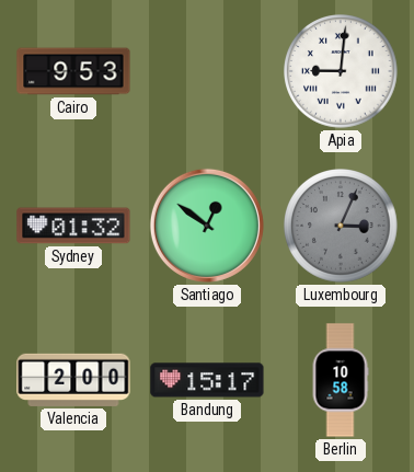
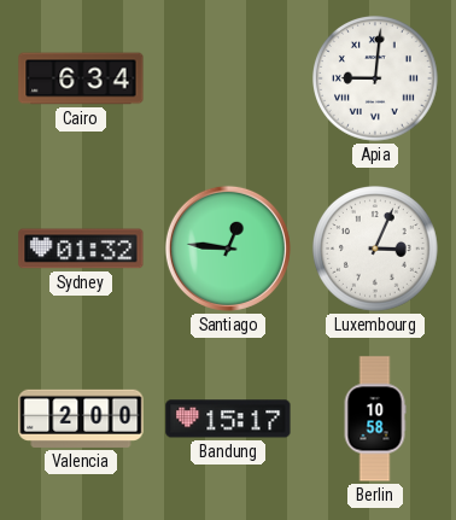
Cairo: 9:53 -> 6:34 (81, 78)
Santiago: 12:51 -> 12:46 (228, 249)
Luxembourg dial: grey -> white (376, 250)
